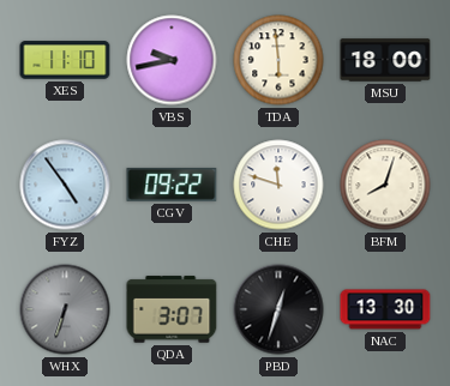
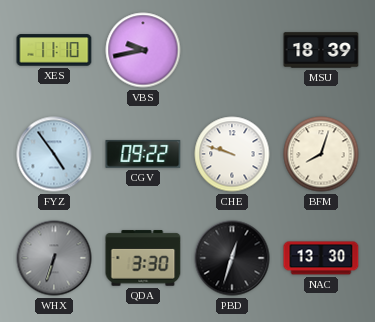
TDA: 5:59 -> none (278, 60)
MSU: 18:00 -> 18:39 (321, 50)
CHE: 11:48 -> 9:48 (232, 154)
QDA: 3:07 -> 3:30 (143, 258)
